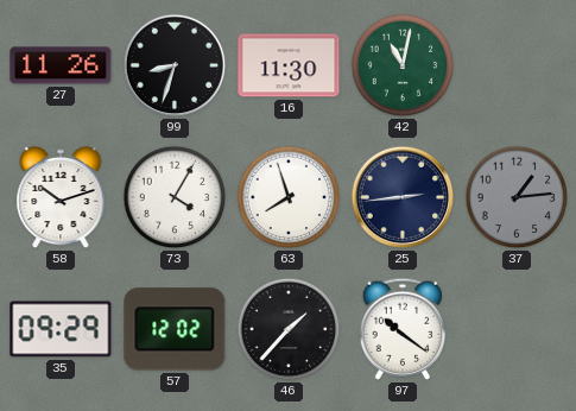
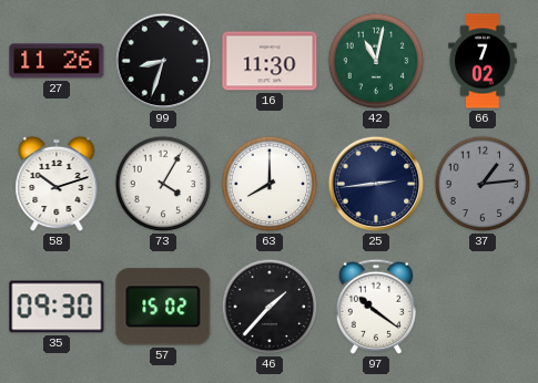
66: none -> 7:02 (483, 61)
63: 7:57 -> 8:00 (270, 184)
35: 09:29 -> 09:30 (57, 307)
57: 12:02 -> 15:02 (163, 307)
